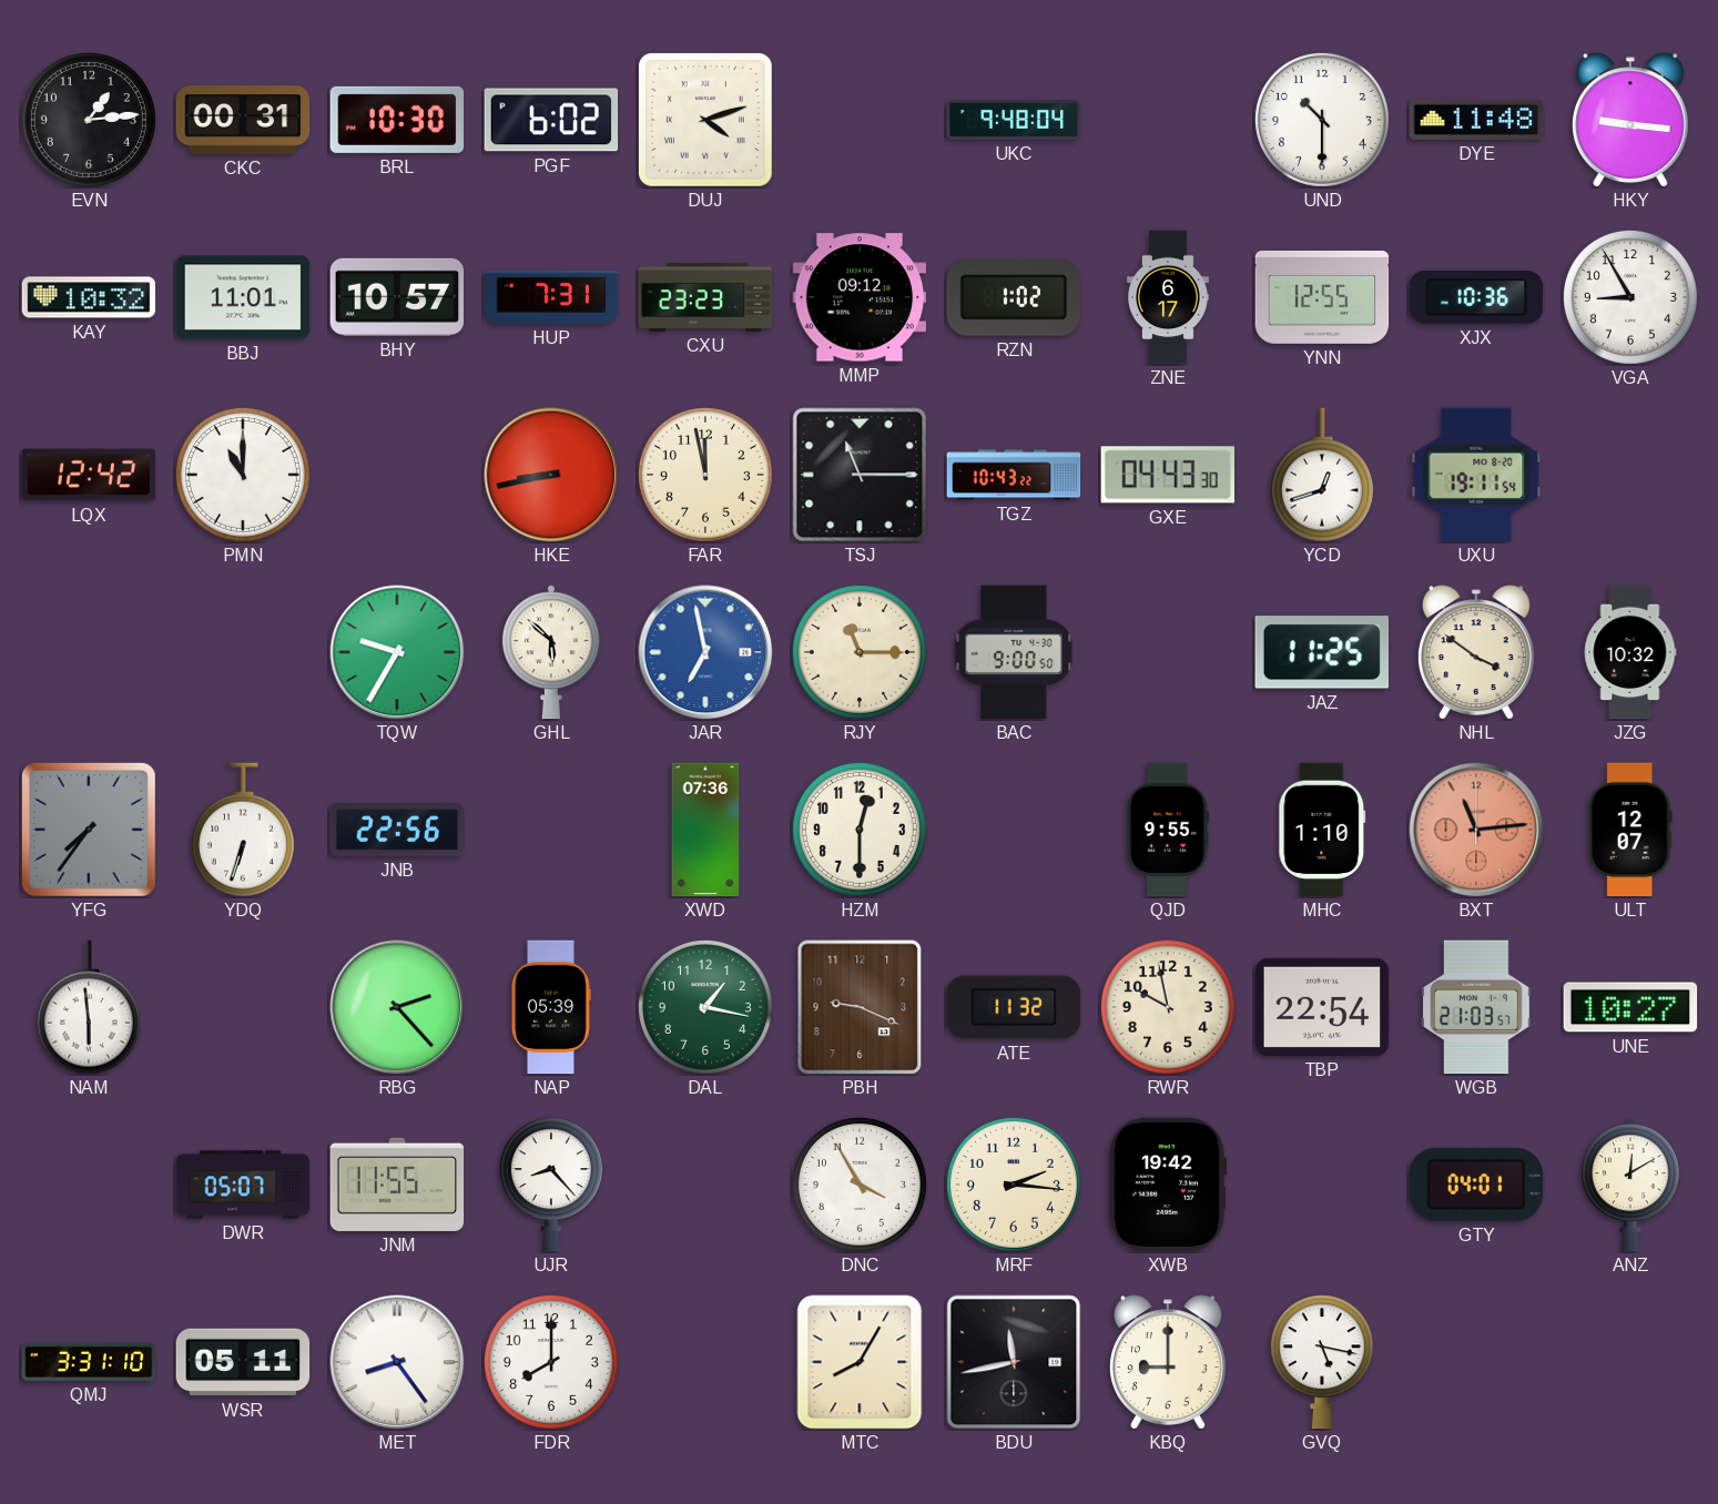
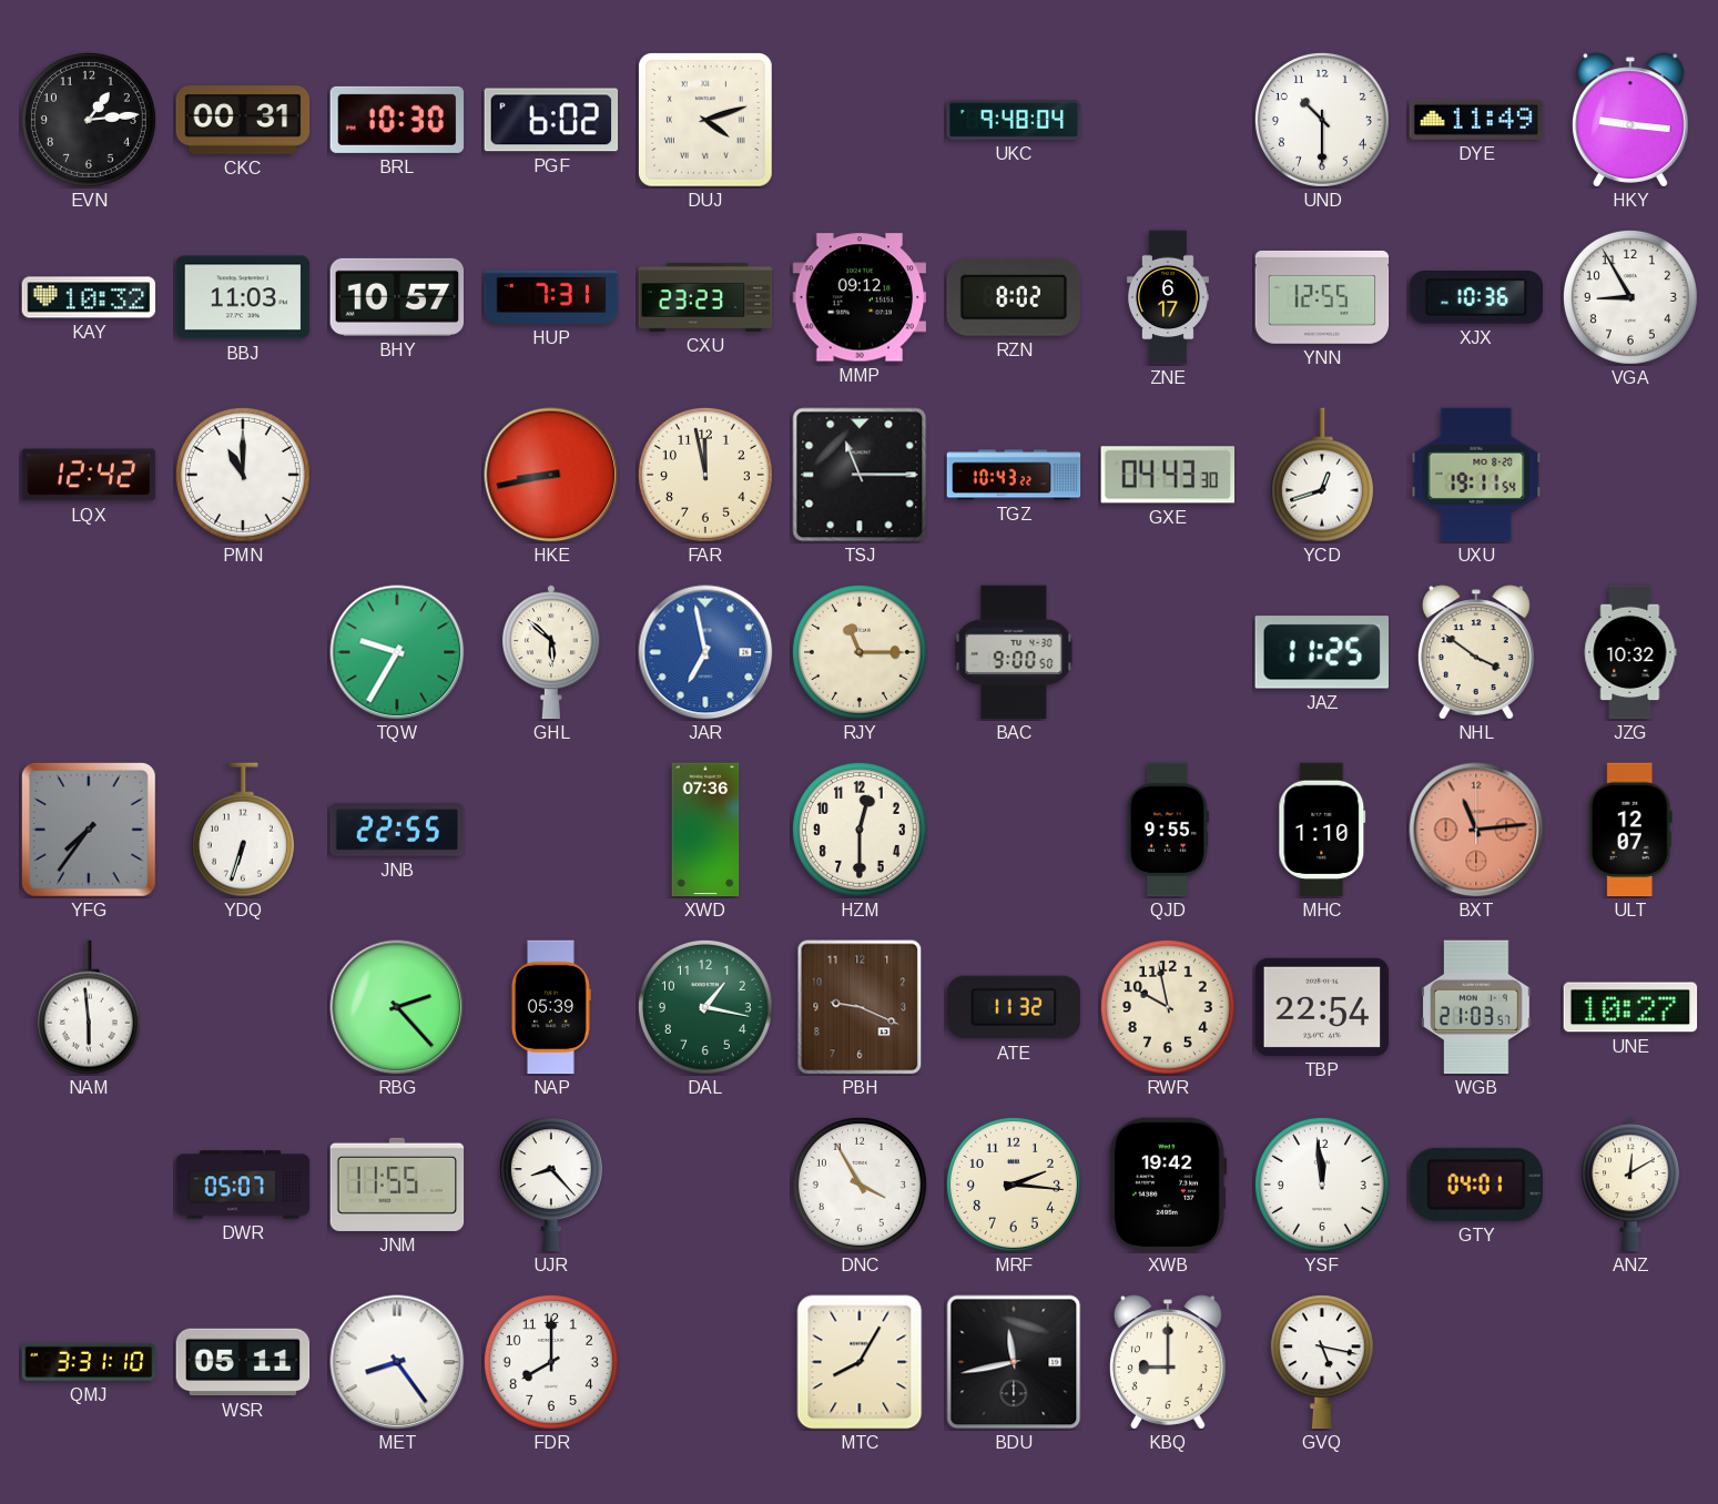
DYE: 11:48 -> 11:49 (1476, 120)
BBJ: 11:01 -> 11:03 (243, 297)
RZN: 1:02 -> 8:02 (1013, 297)
JNB: 22:56 -> 22:55 (397, 830)
YSF: none -> 11:59 (1322, 1185)
